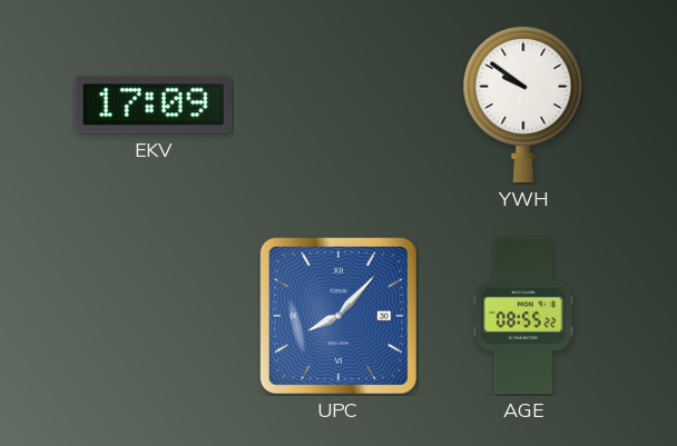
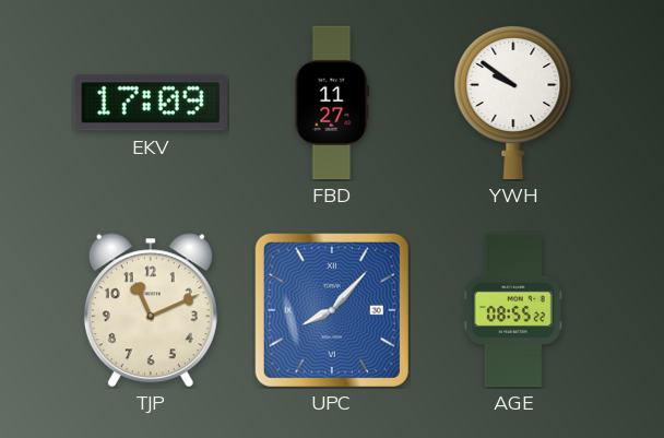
FBD: none -> 11:27 (332, 103)
TJP: none -> 11:11 (151, 310)
